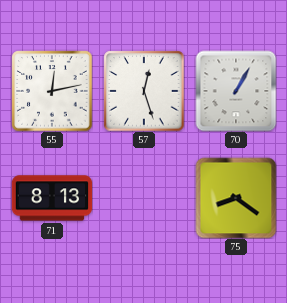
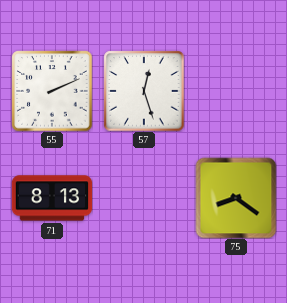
55: 12:13 -> 2:11 (52, 91)
70: 1:05 -> none (236, 91)
